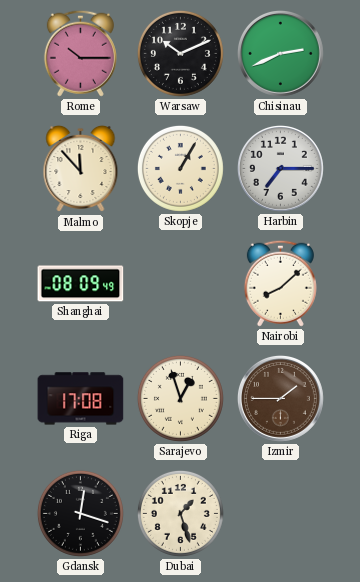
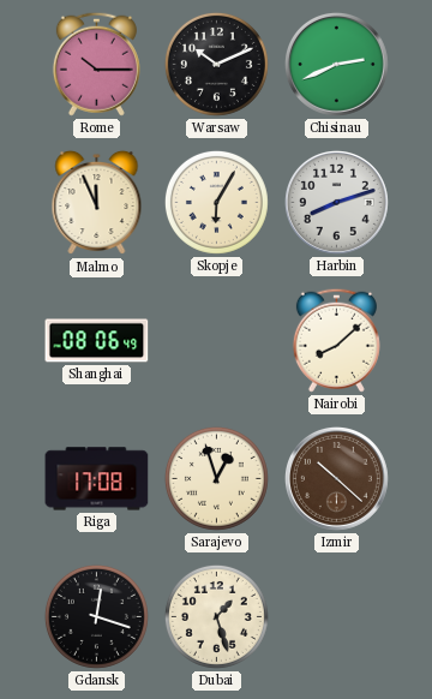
Malmo: 11:53 -> 11:56 (97, 203)
Skopje: 1:05 -> 6:05 (216, 202)
Harbin: 7:15 -> 8:12 (336, 202)
Shanghai: 08:09 -> 08:06 (97, 341)
Izmir: 1:45 -> 10:22 (336, 478)
